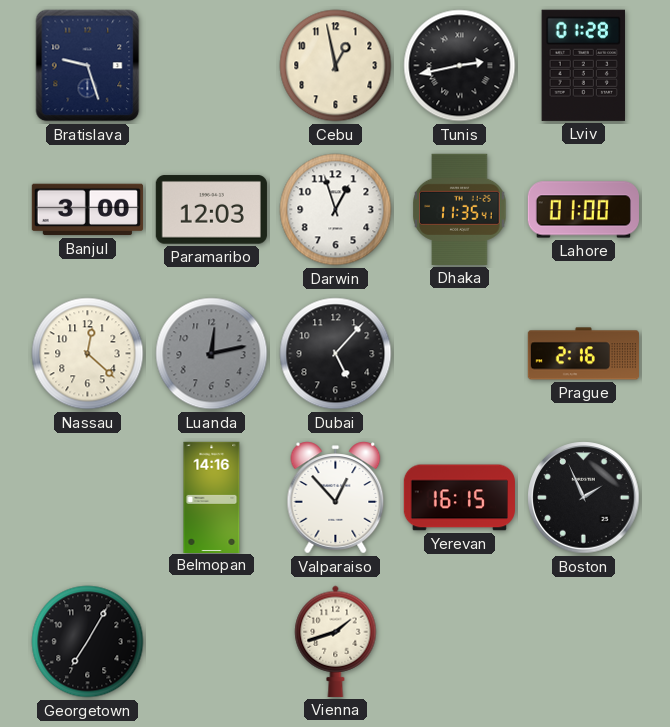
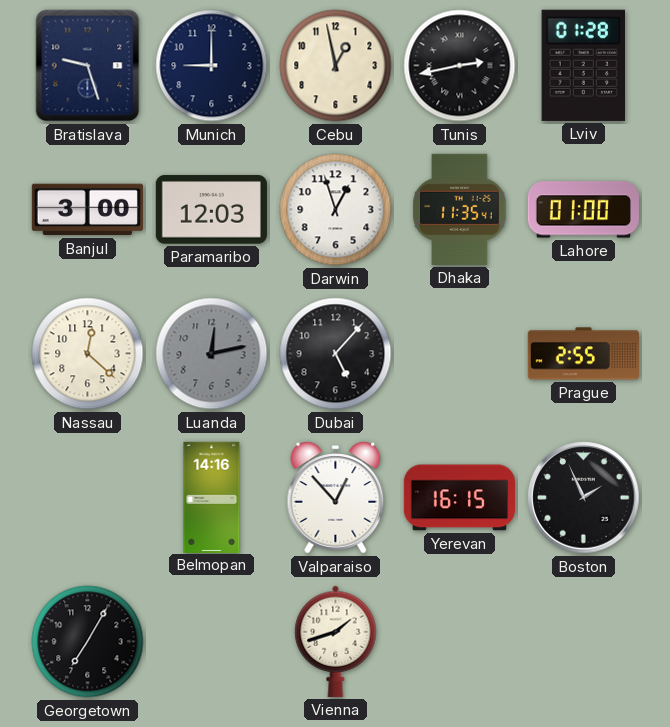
Munich: none -> 9:00 (212, 66)
Prague: 2:16 -> 2:55 (583, 354)
